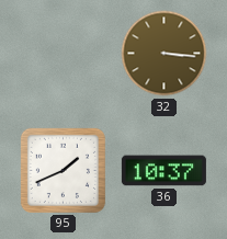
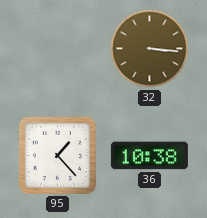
95: 1:41 -> 1:23 (57, 155)
36: 10:37 -> 10:38 (149, 156)
